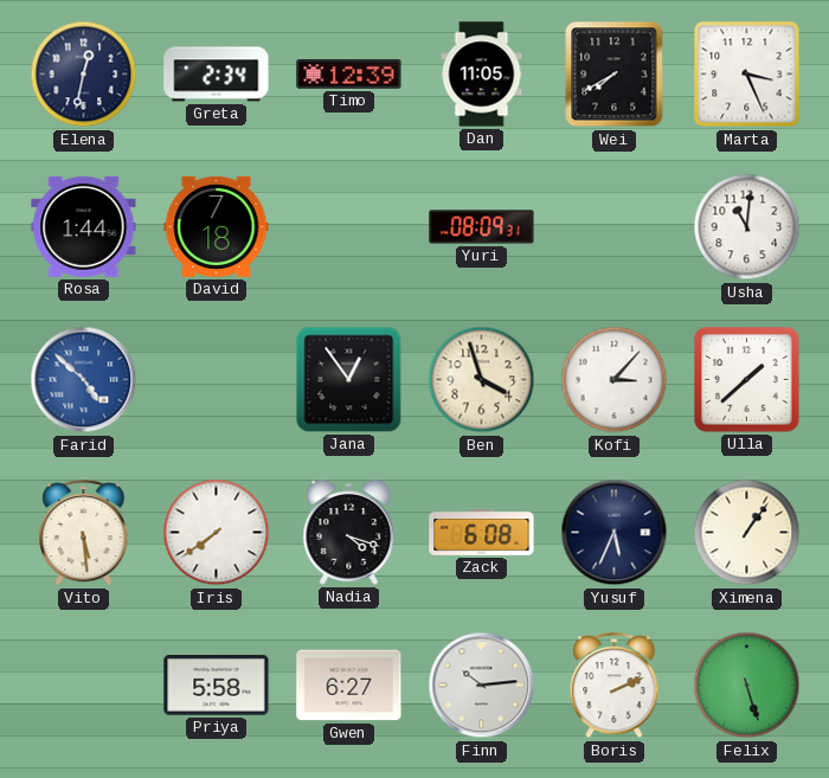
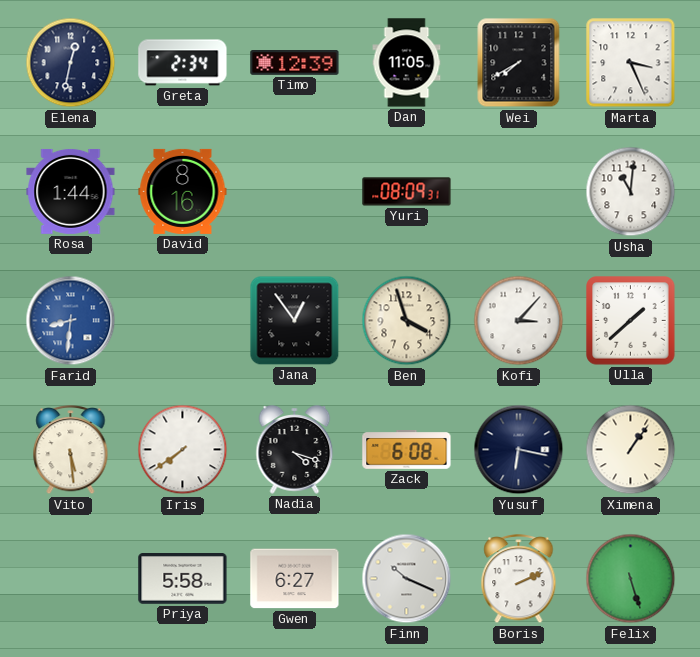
David: 7:18 -> 8:16 (183, 191)
Farid: 4:52 -> 8:31 (71, 321)
Yusuf: 5:34 -> 6:17 (519, 450)
Finn: 10:14 -> 10:19 (407, 579)
